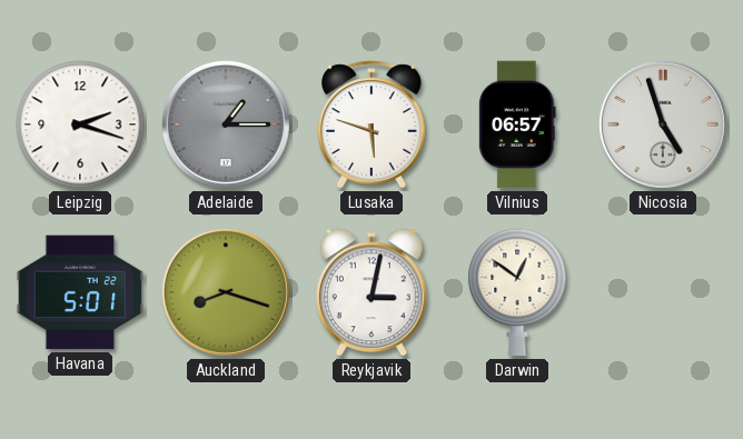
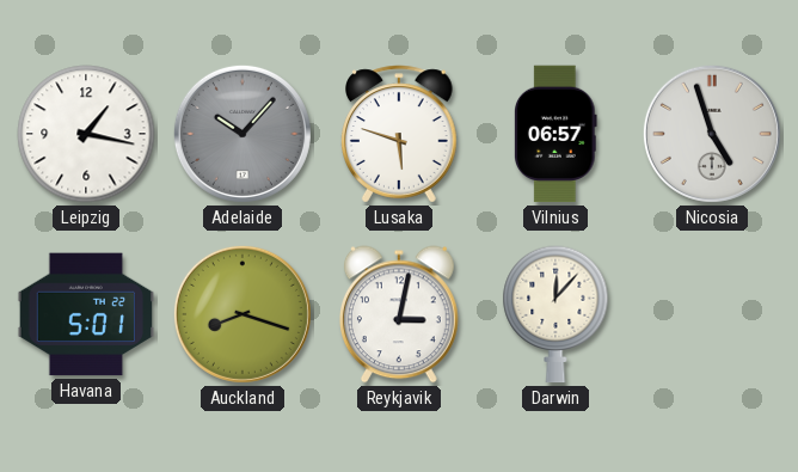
Leipzig: 2:18 -> 1:17 (86, 134)
Adelaide: 1:15 -> 10:07 (243, 134)
Darwin: 12:51 -> 12:07 (555, 314)
